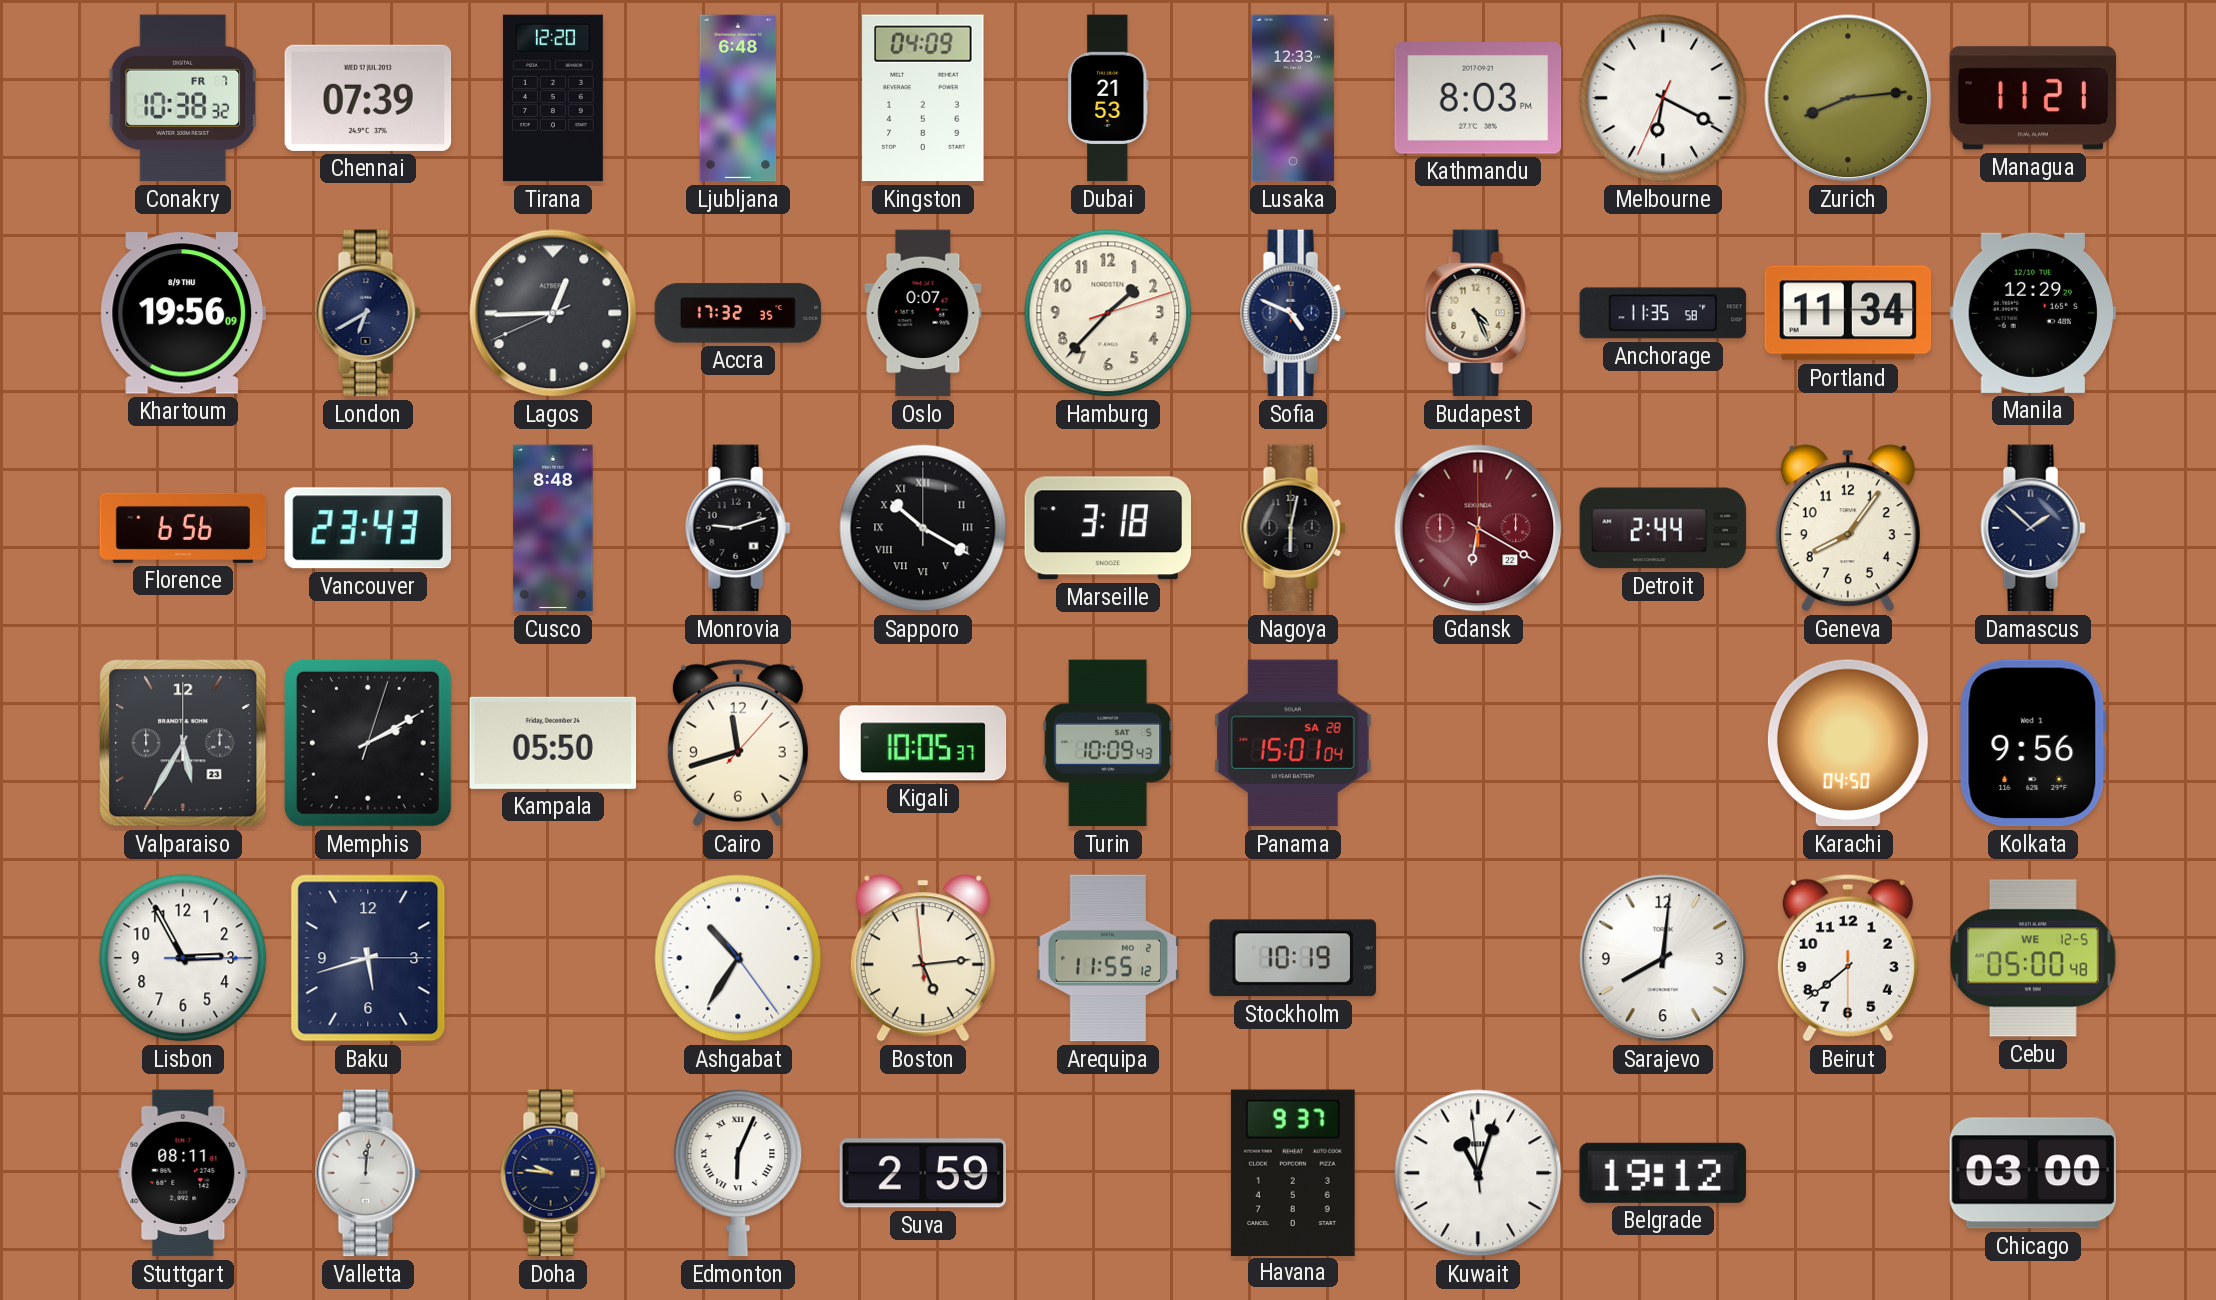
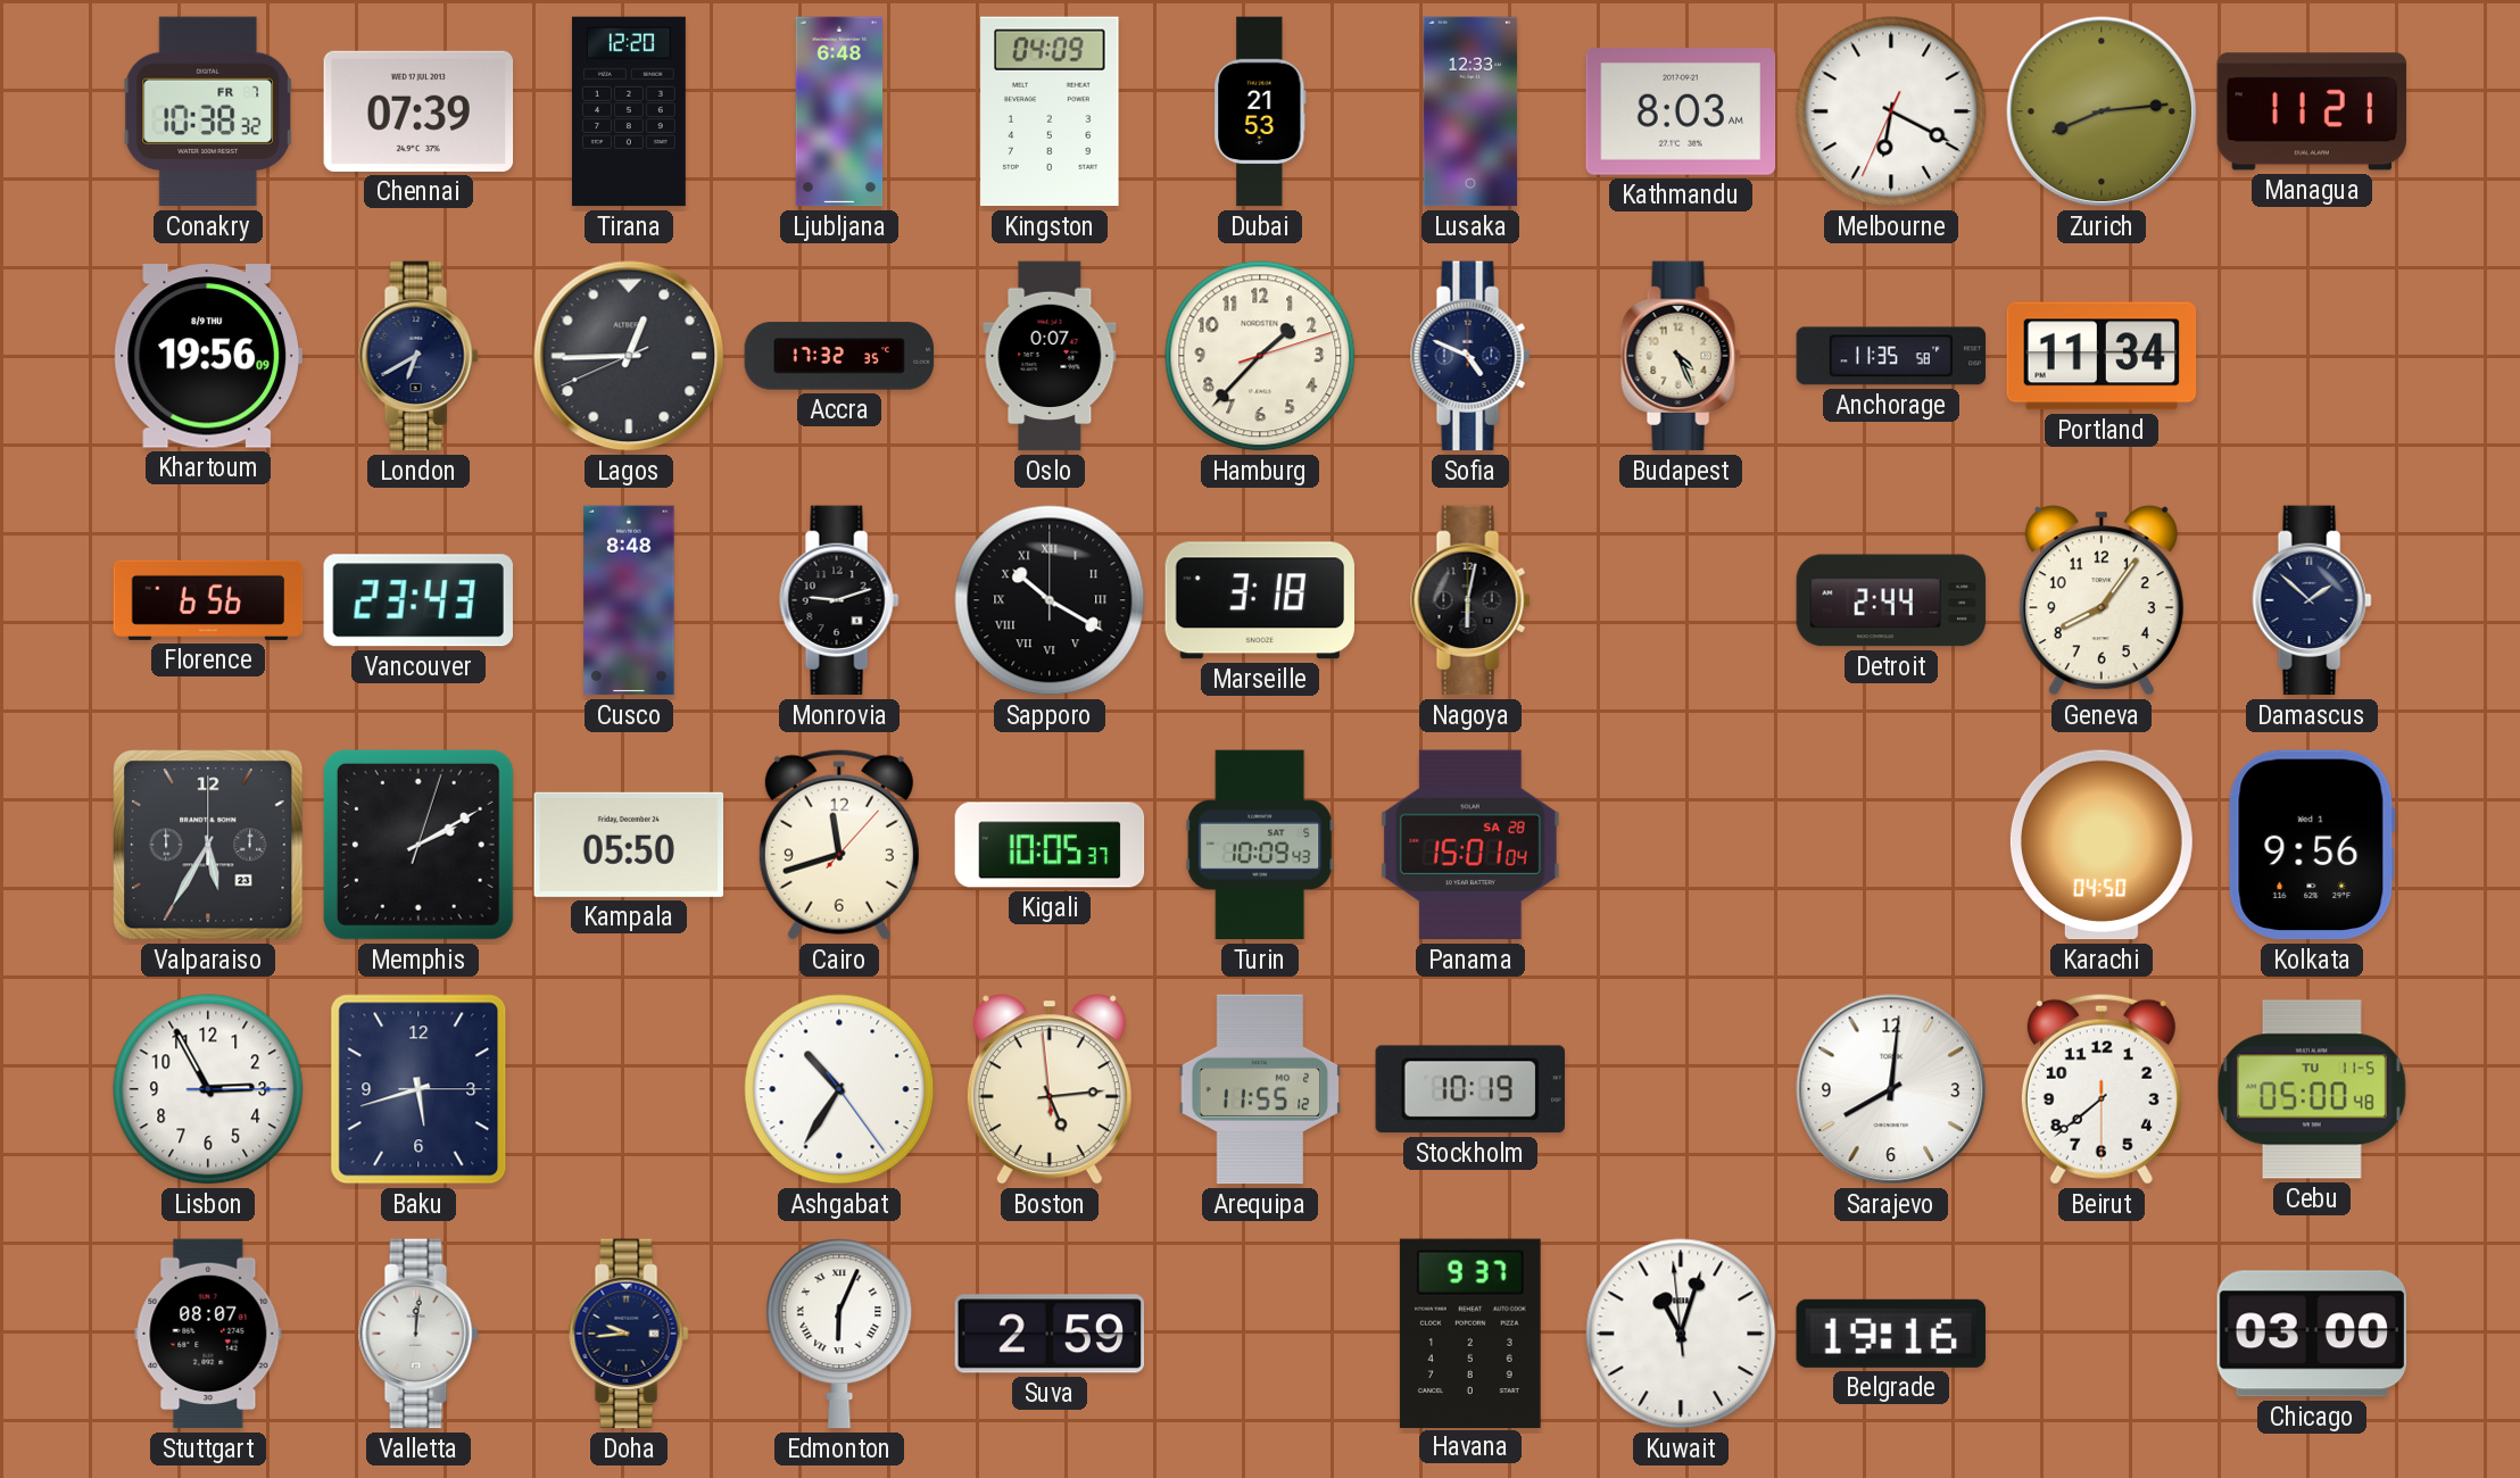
Kathmandu: 8:03 PM -> 8:03 AM (1681, 113)
Manila: 12:29 -> none (2033, 313)
Gdansk: 6:20 -> none (1478, 528)
Cebu date: WE 12-5 -> TU 11-5 (2313, 1089)
Stuttgart: 08:11 -> 08:07 (208, 1334)
Doha: 9:46 -> 9:44 (629, 1334)
Belgrade: 19:12 -> 19:16 (1891, 1334)
